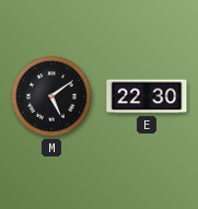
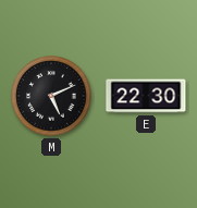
M: 5:09 -> 5:11 (51, 96)
